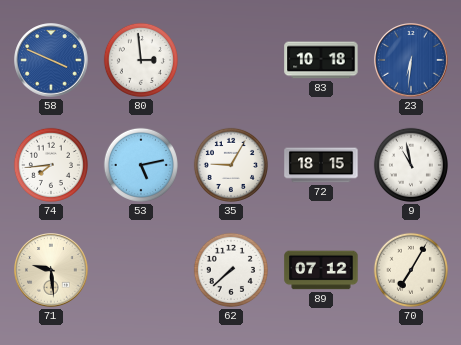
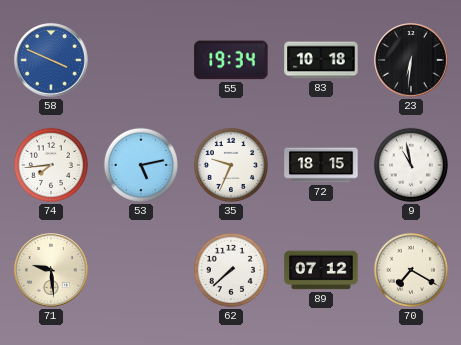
80: 2:59 -> none (141, 60)
55: none -> 19:34 (231, 60)
23 dial: blue -> black (411, 60)
35: 9:05 -> 9:34 (231, 165)
70: 7:05 -> 7:20 (411, 270)
